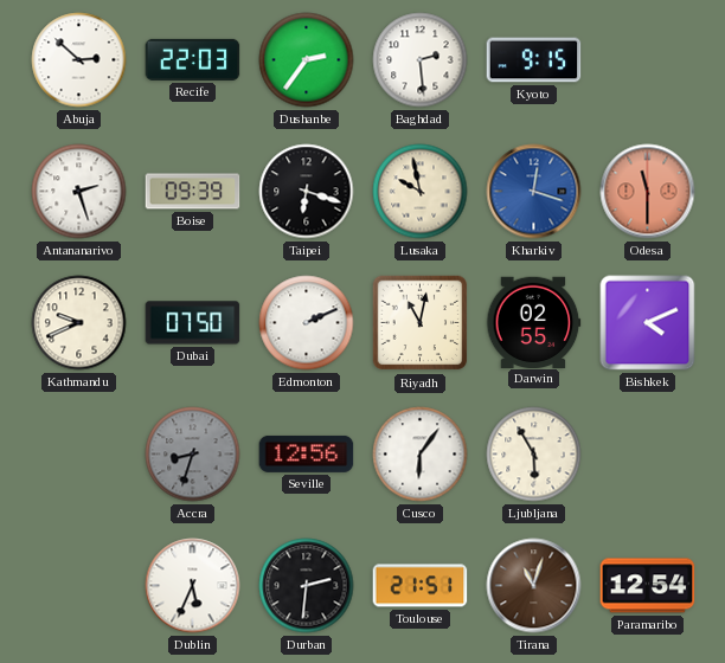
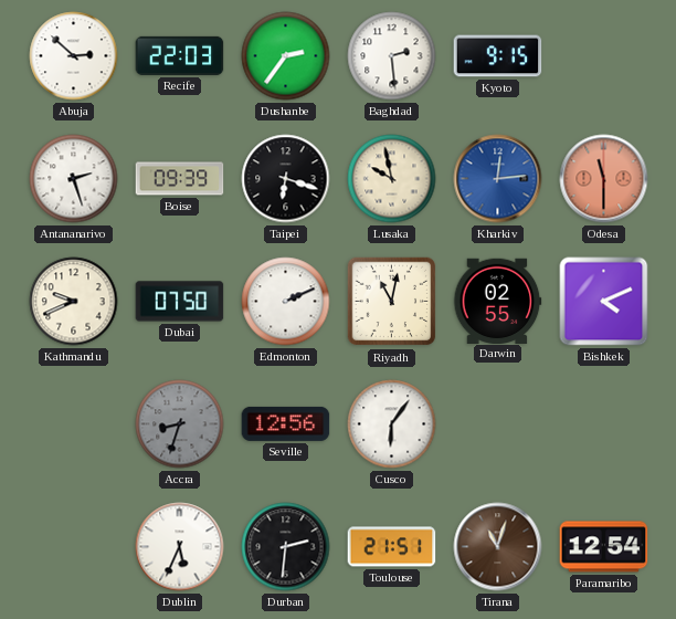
Kharkiv: 12:18 -> 12:14 (498, 179)
Ljubljana: 5:55 -> none (534, 455)
